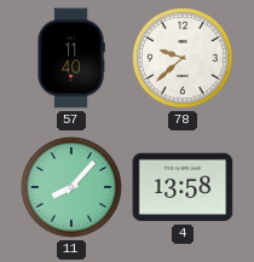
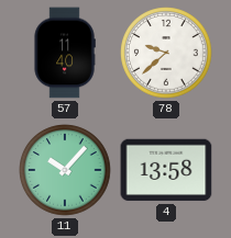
11: 8:07 -> 10:07 (65, 170)
